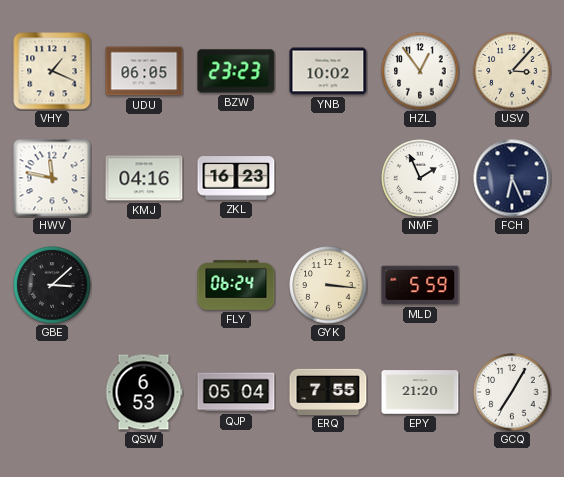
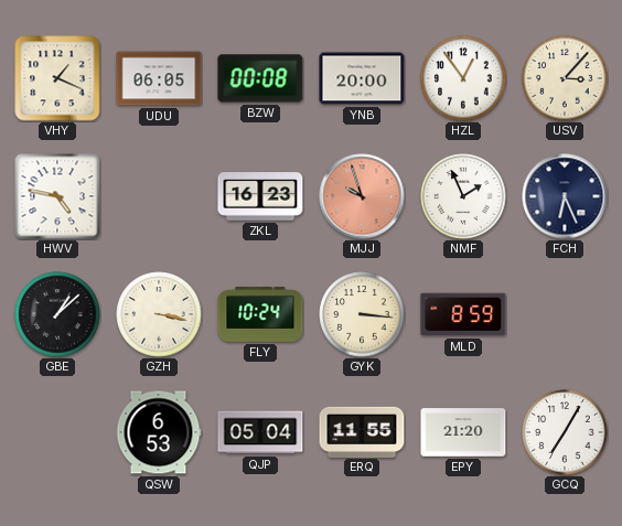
BZW: 23:23 -> 00:08 (260, 78)
YNB: 10:02 -> 20:00 (362, 78)
HWV: 11:47 -> 4:47 (57, 196)
KMJ: 04:16 -> none (144, 178)
MJJ: none -> 9:57 (362, 196)
GBE: 3:08 -> 1:08 (57, 314)
GZH: none -> 3:17 (159, 314)
FLY: 06:24 -> 10:24 (260, 315)
MLD: 5:59 -> 8:59 (463, 314)
ERQ: 7:55 -> 11:55 (362, 431)
